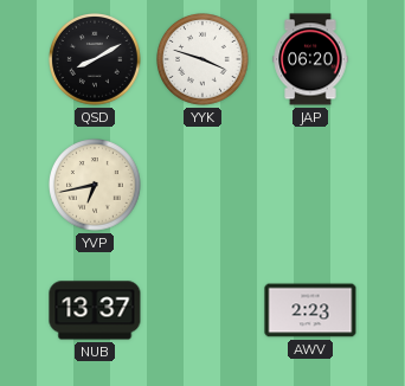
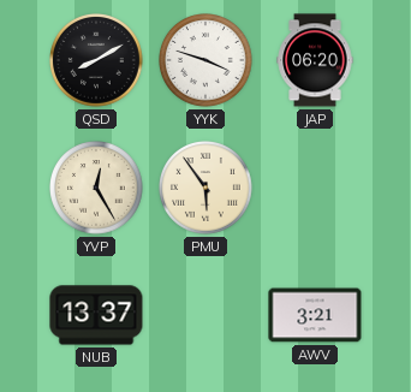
YVP: 6:43 -> 12:25 (97, 189)
PMU: none -> 5:54 (207, 189)
AWV: 2:23 -> 3:21 (315, 315)
